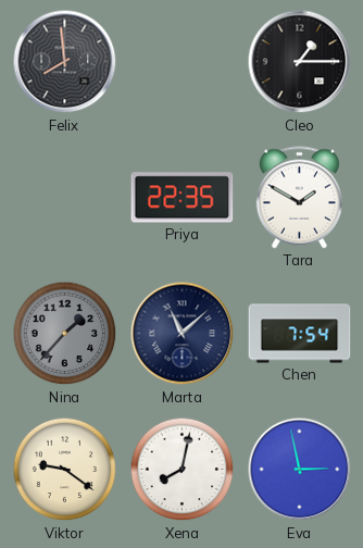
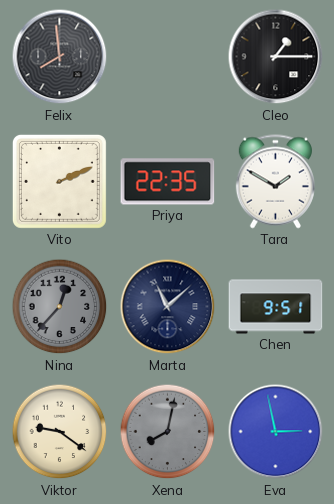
Vito: none -> 2:11 (59, 181)
Nina: 1:37 -> 12:37 (60, 307)
Chen: 7:54 -> 9:51 (276, 307)
Xena dial: white -> grey (168, 432)
